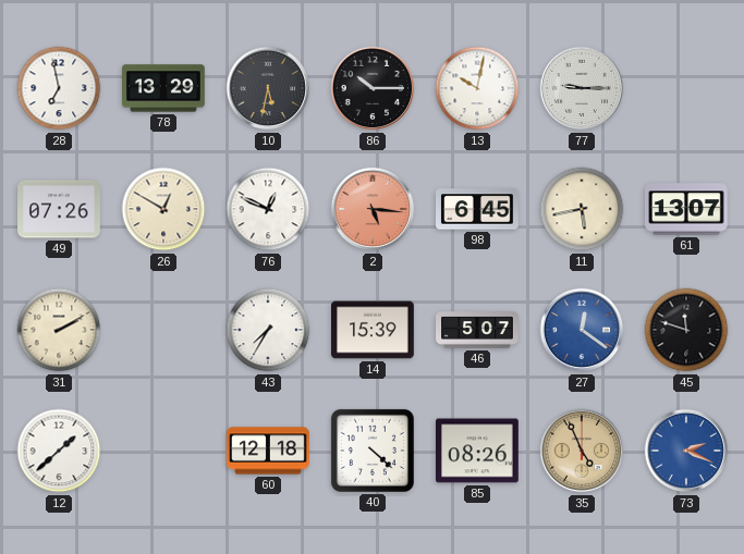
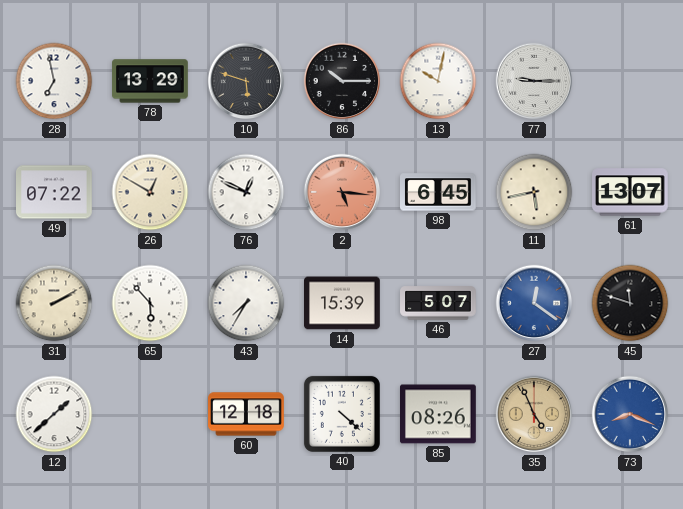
10: 5:32 -> 5:48 (246, 81)
49: 07:26 -> 07:22 (55, 192)
65: none -> 5:53 (150, 303)
73: 2:19 -> 8:19 (630, 414)
